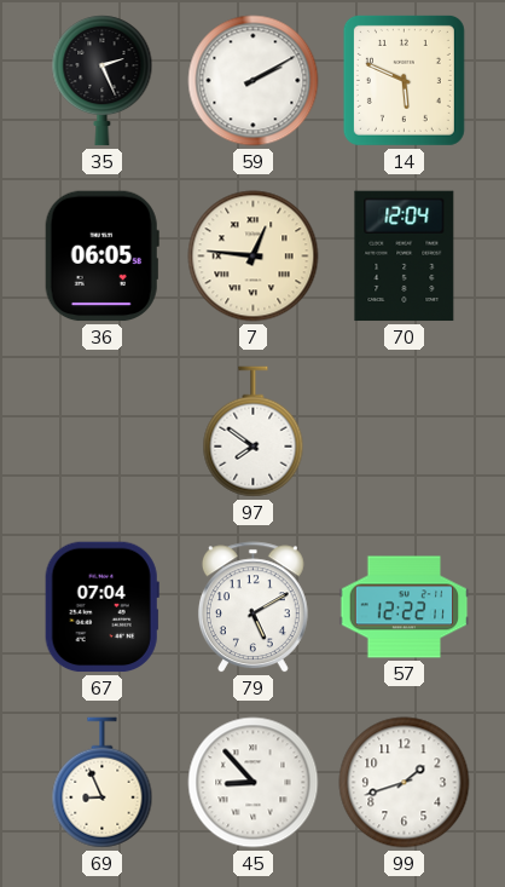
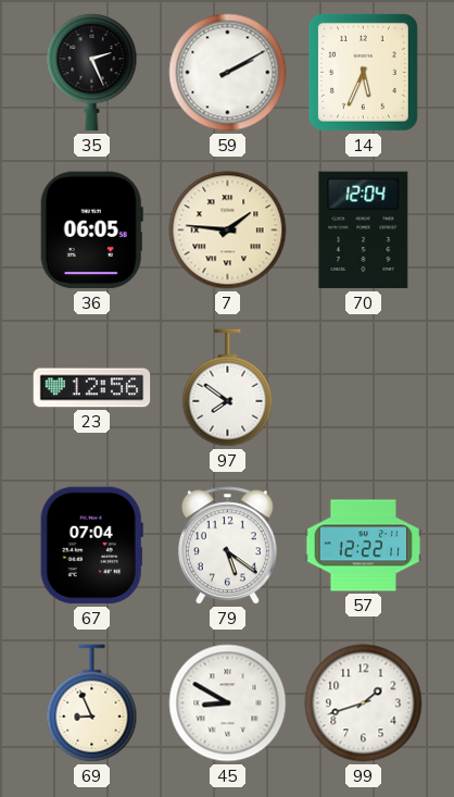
14: 5:49 -> 5:34 (363, 72)
7: 12:46 -> 1:46 (228, 231)
23: none -> 12:56 (92, 388)
79: 5:10 -> 5:21 (227, 546)
45: 8:53 -> 8:50 (228, 703)
